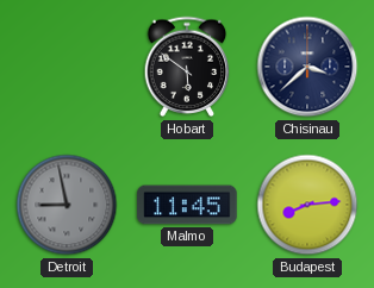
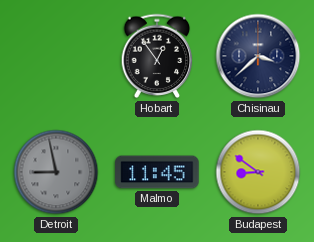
Hobart: 5:51 -> 12:54 (157, 56)
Budapest: 8:14 -> 8:51 (258, 172)
